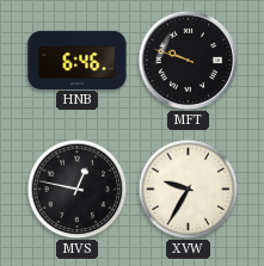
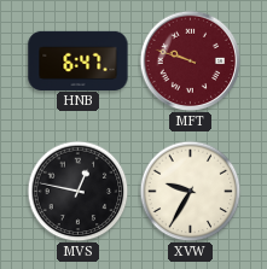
HNB: 6:46 -> 6:47 (79, 60)
MFT dial: black -> burgundy (190, 60)
